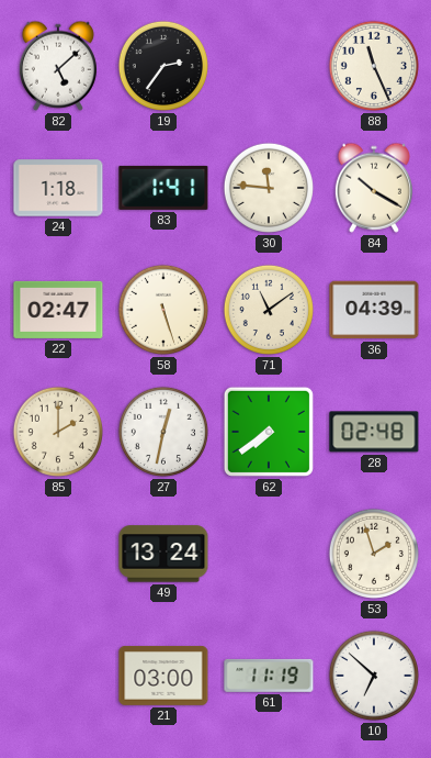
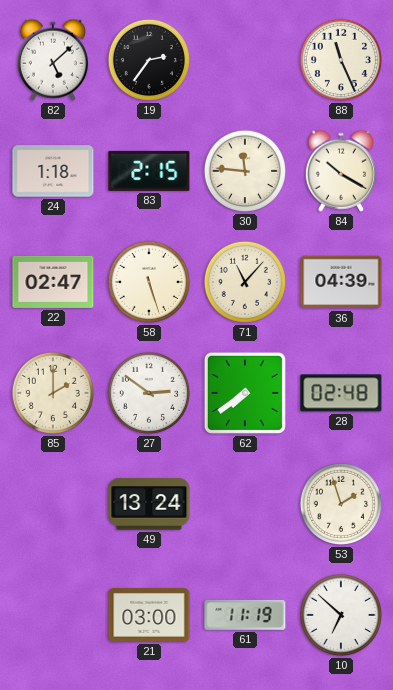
83: 1:41 -> 2:15 (149, 171)
71: 11:09 -> 11:07 (245, 282)
27: 12:32 -> 2:51 (149, 393)
